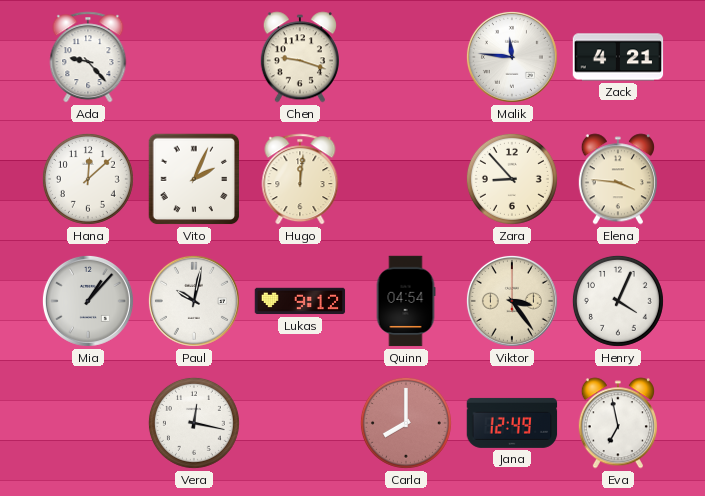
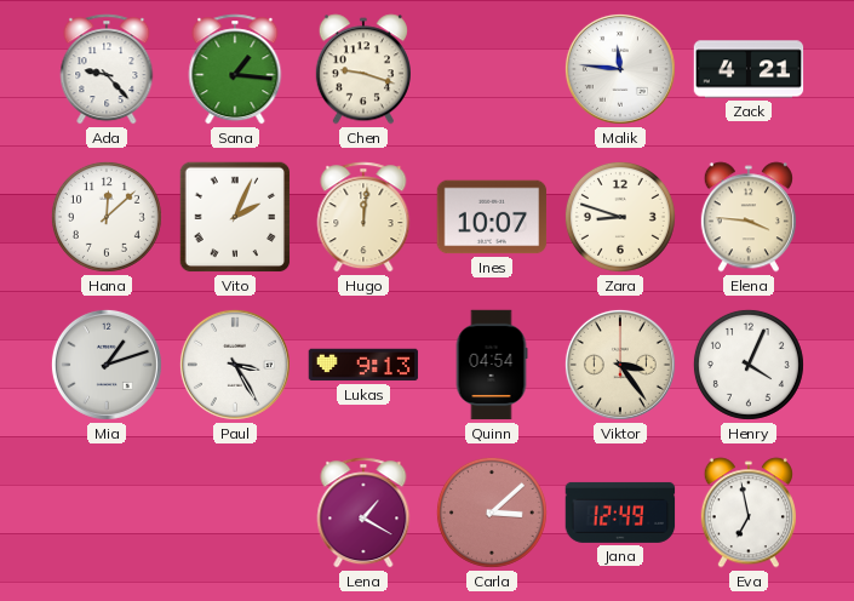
Sana: none -> 1:16 (235, 69)
Ines: none -> 10:07 (492, 217)
Zara: 8:53 -> 8:48 (620, 217)
Mia: 1:07 -> 1:12 (107, 365)
Paul: 10:02 -> 3:25 (235, 365)
Lukas: 9:12 -> 9:13 (363, 365)
Vera: 12:17 -> none (194, 423)
Lena: none -> 1:20 (363, 513)
Carla: 8:00 -> 3:08 (492, 513)
